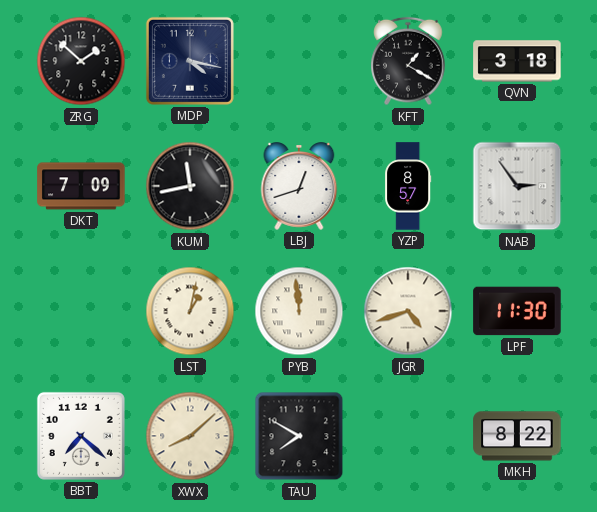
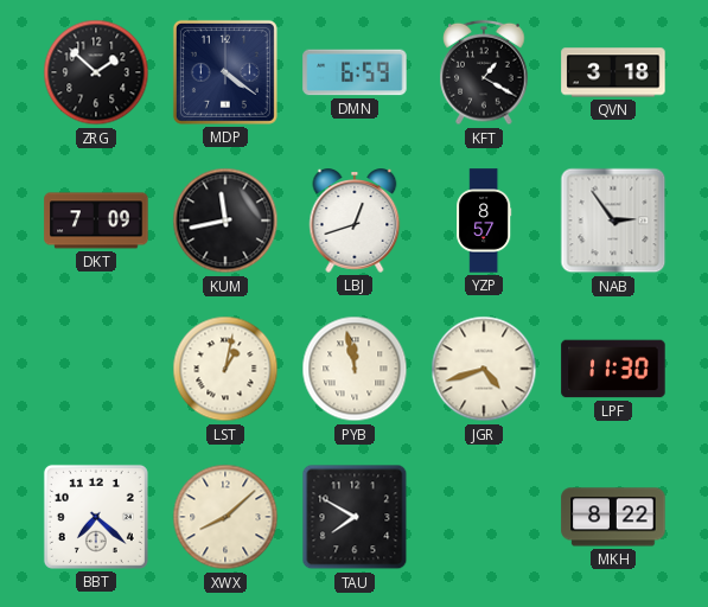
MDP: 4:17 -> 4:21 (225, 72)
DMN: none -> 6:59 (355, 72)
PYB: 11:59 -> 11:58 (355, 369)
